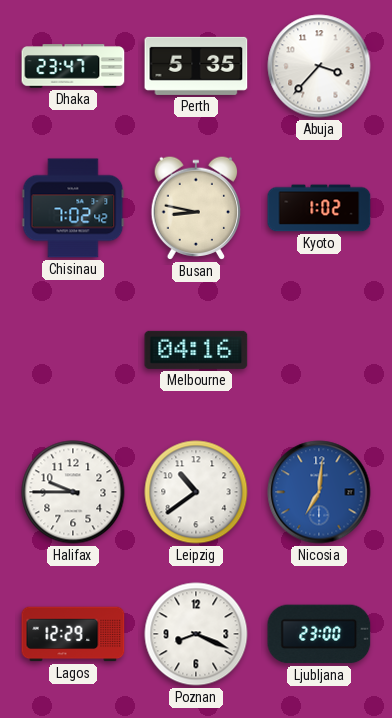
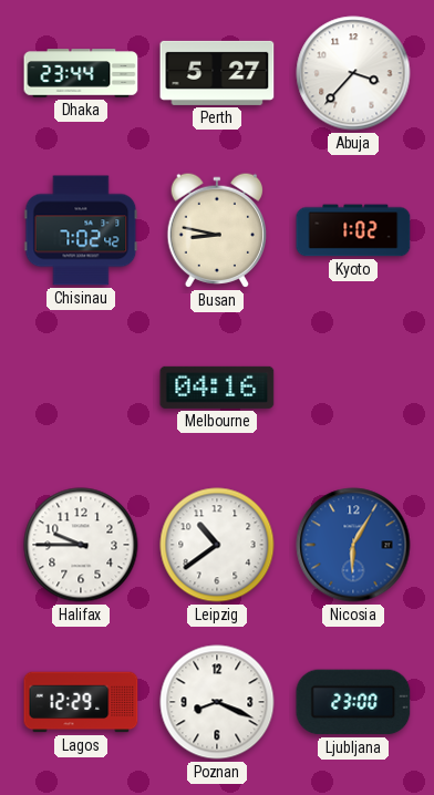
Dhaka: 23:47 -> 23:44 (81, 73)
Perth: 5:35 -> 5:27 (217, 73)
Nicosia: 7:01 -> 6:05 (353, 545)
